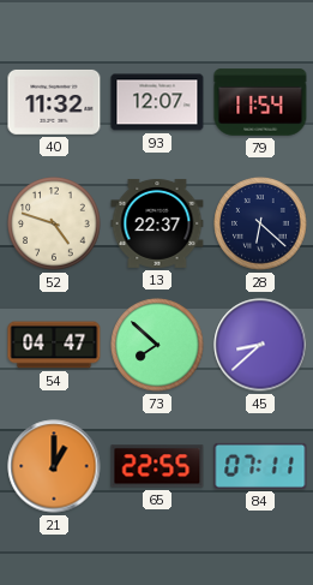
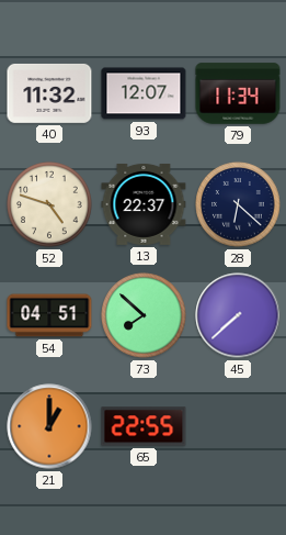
79: 11:54 -> 11:34 (238, 93)
54: 04:47 -> 04:51 (49, 315)
45: 8:38 -> 7:38 (238, 315)
84: 07:11 -> none (260, 466)
